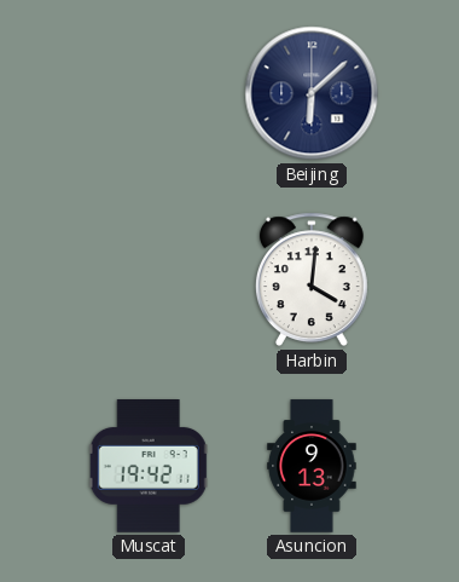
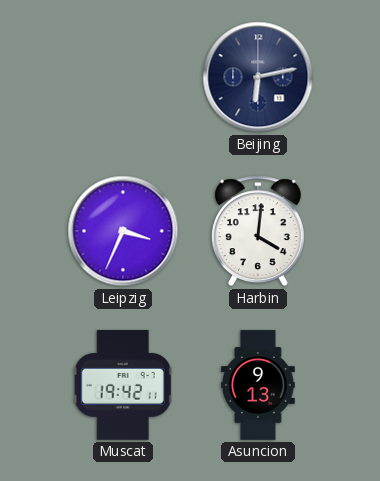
Beijing: 6:08 -> 6:13 (258, 77)
Leipzig: none -> 3:34 (123, 231)
